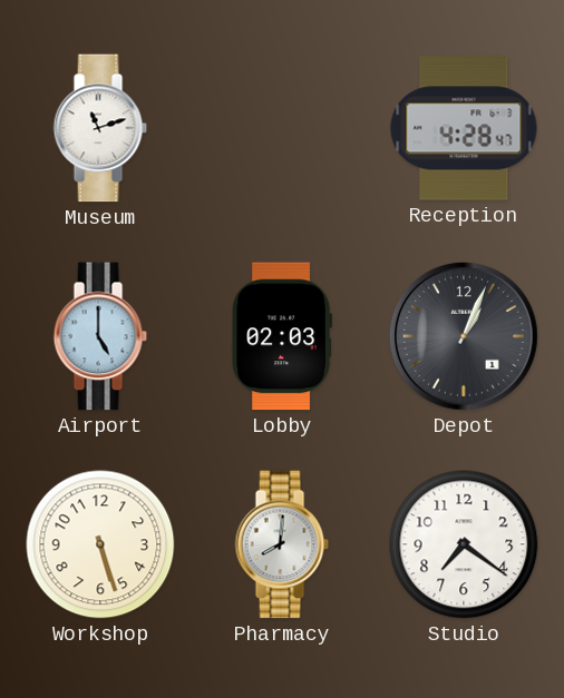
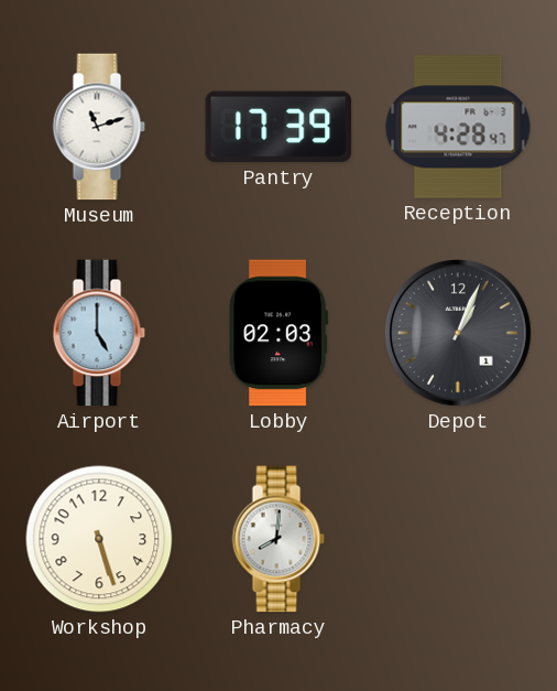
Pantry: none -> 17:39 (278, 127)
Studio: 7:21 -> none (464, 544)
